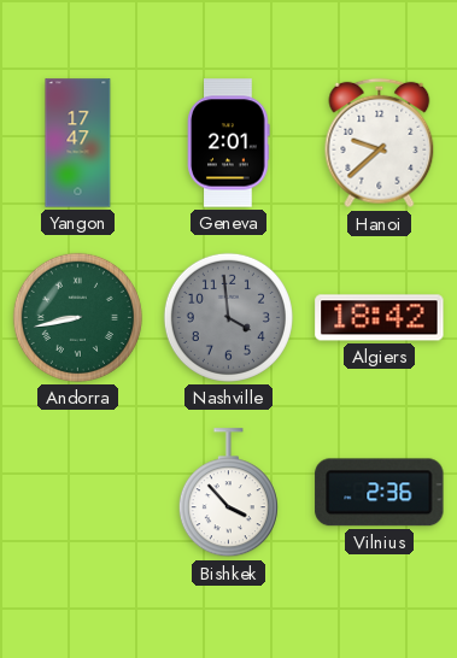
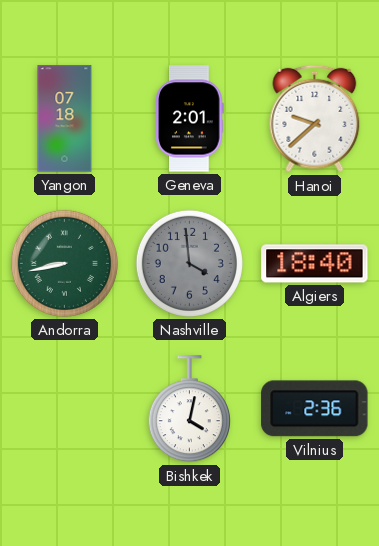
Yangon: 17:47 -> 07:18 (65, 119)
Algiers: 18:42 -> 18:40 (315, 264)
Bishkek: 3:53 -> 4:02 (189, 409)
